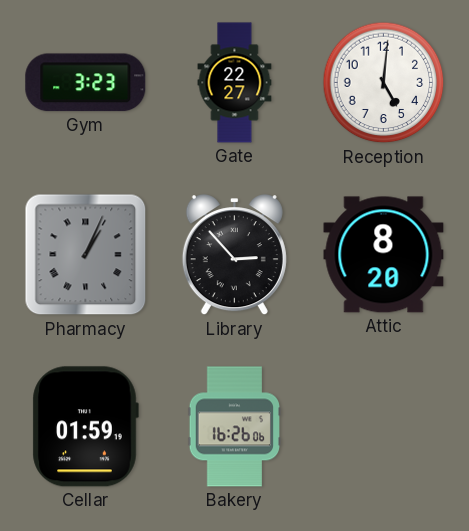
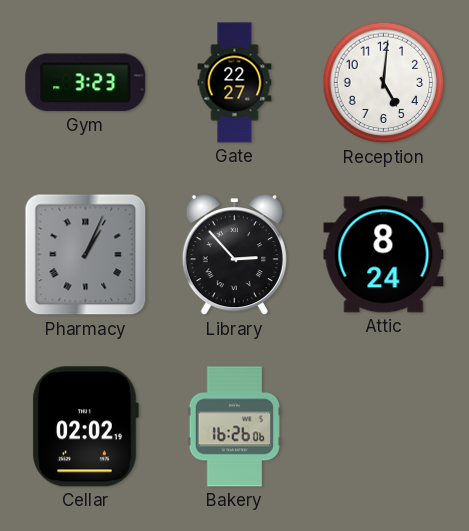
Attic: 8:20 -> 8:24 (384, 255)
Cellar: 01:59 -> 02:02 (85, 427)
